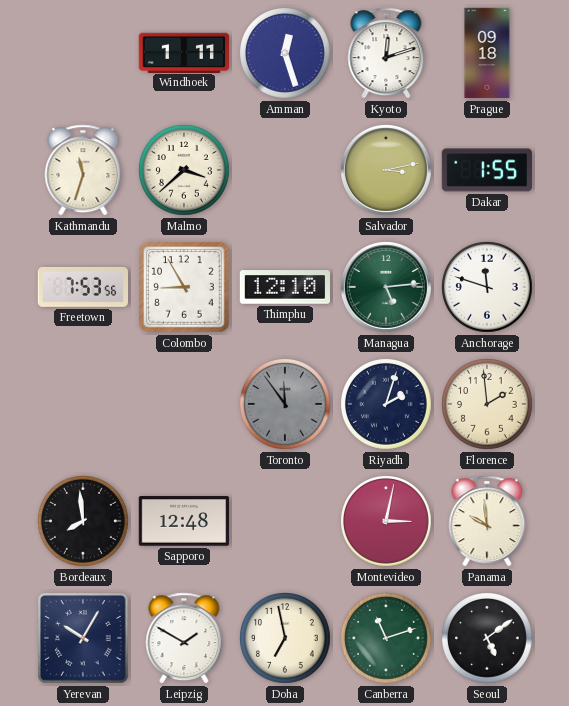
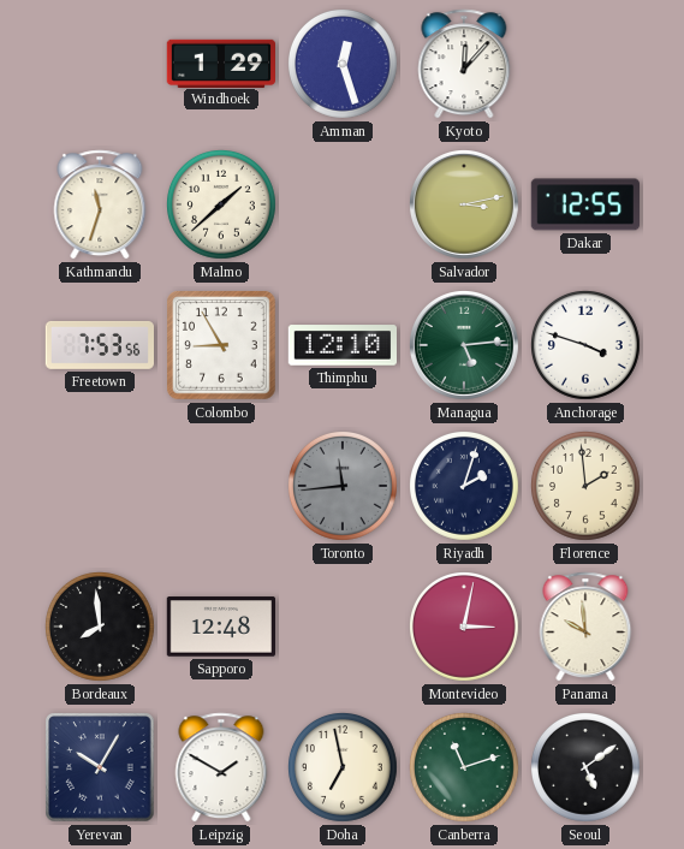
Windhoek: 1:11 -> 1:29 (220, 63)
Kyoto: 12:12 -> 12:07 (464, 64)
Prague: 09:18 -> none (487, 53)
Malmo: 3:38 -> 1:38 (222, 206)
Dakar: 1:55 -> 12:55 (584, 204)
Anchorage: 11:48 -> 3:48 (587, 346)
Toronto: 11:54 -> 11:44 (344, 487)
